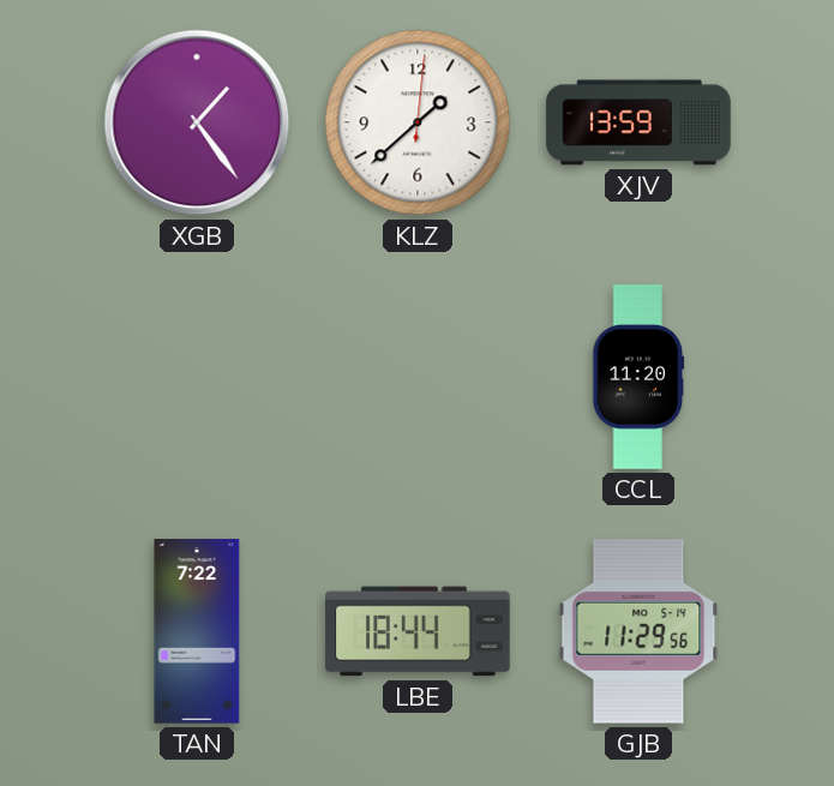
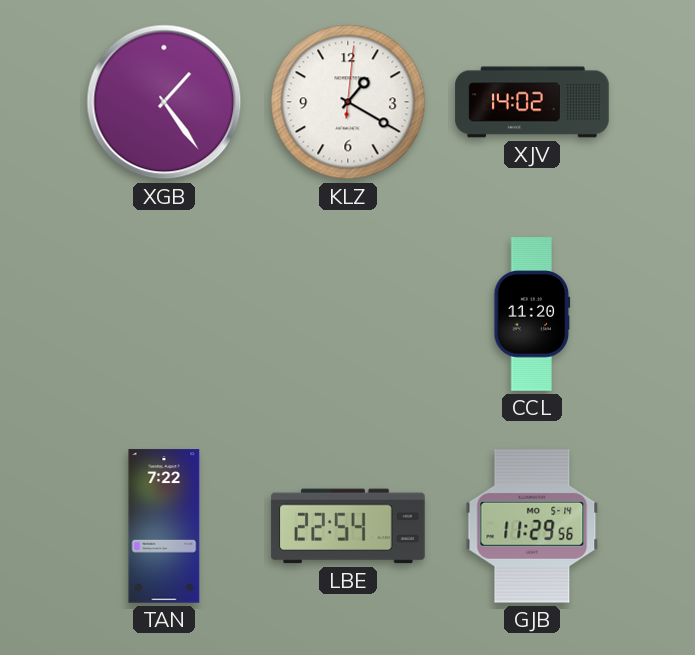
KLZ: 1:38 -> 1:20 (348, 102)
XJV: 13:59 -> 14:02 (532, 102)
LBE: 18:44 -> 22:54 (348, 526)
